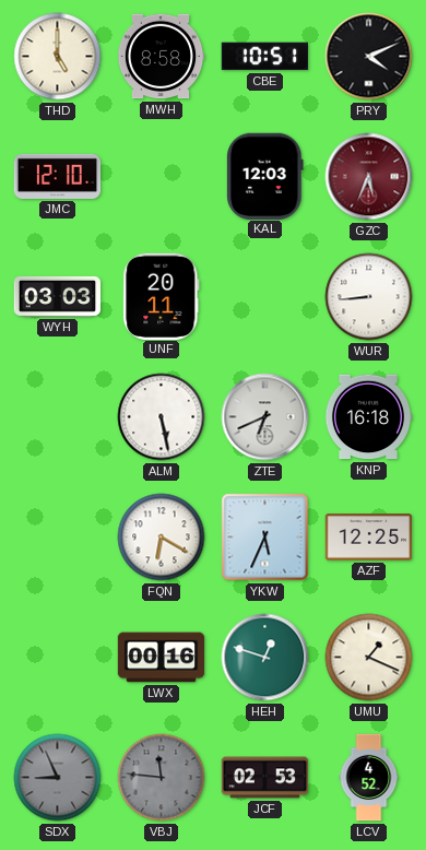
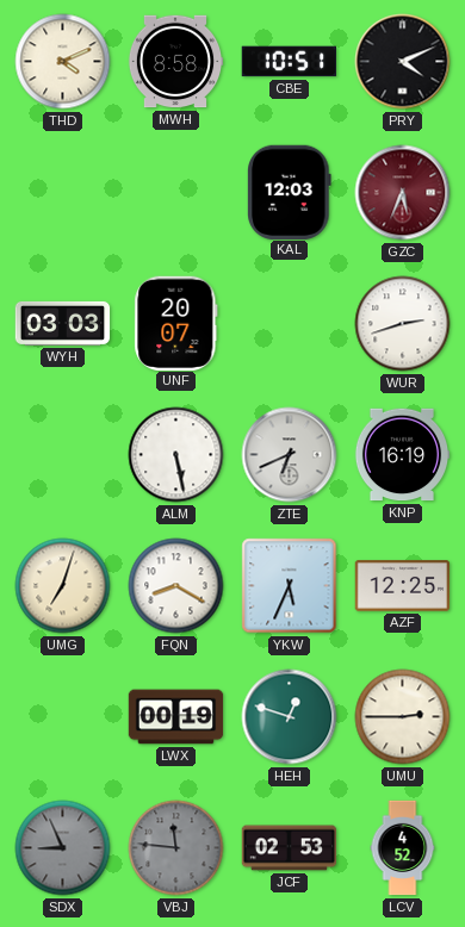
THD: 5:00 -> 4:11 (63, 62)
JMC: 12:10 -> none (58, 176)
UNF: 20:11 -> 20:07 (176, 323)
WUR: 8:44 -> 2:42 (403, 324)
KNP: 16:18 -> 16:19 (402, 455)
UMG: none -> 7:03 (63, 586)
FQN: 6:20 -> 8:20 (176, 586)
LWX: 00:16 -> 00:19 (176, 717)
UMU: 1:19 -> 2:45 (403, 717)
